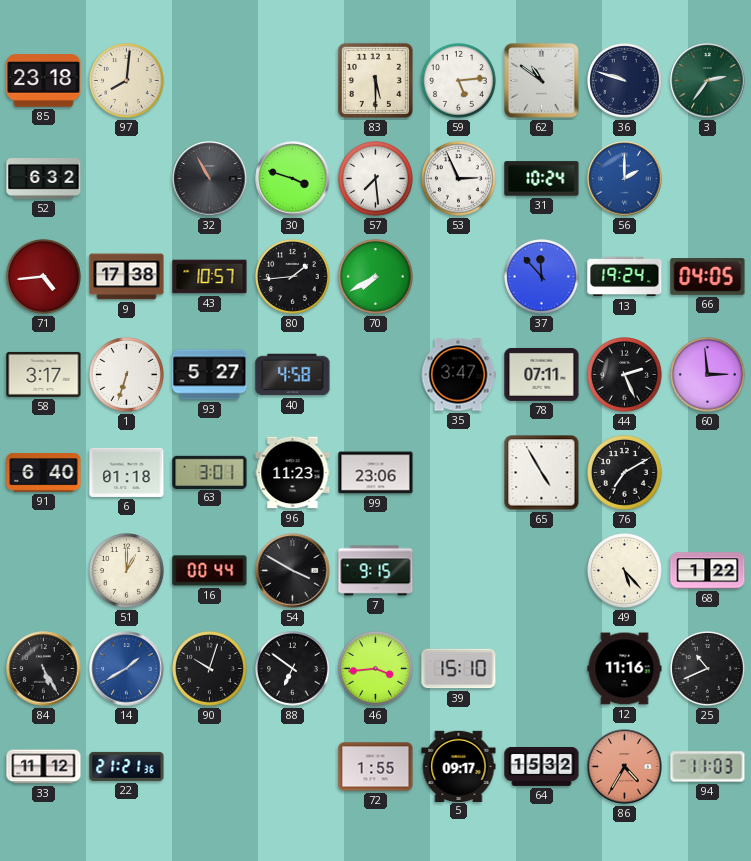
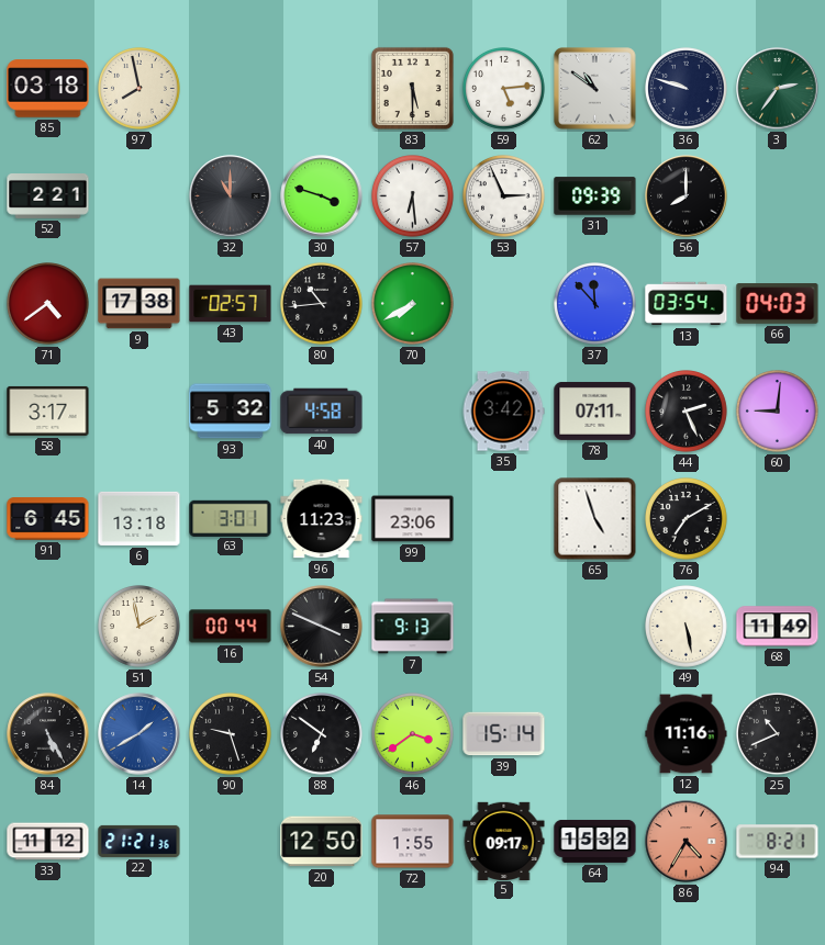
85: 23:18 -> 03:18 (48, 89)
97: 8:01 -> 7:58 (140, 89)
52: 6:32 -> 2:21 (48, 196)
32: 10:55 -> 11:00 (231, 196)
57: 7:29 -> 6:29 (413, 196)
31: 10:24 -> 09:39 (595, 196)
56: 2:00 -> 8:00 (687, 196)
56 dial: blue -> black (687, 196)
71: 4:44 -> 4:39 (48, 304)
43: 10:57 -> 02:57 (231, 304)
80: 1:44 -> 10:44 (322, 304)
13: 19:24 -> 03:54 (687, 304)
66: 04:05 -> 04:03 (778, 304)
1: 6:33 -> none (127, 375)
93: 5:27 -> 5:32 (231, 412)
35: 3:47 -> 3:42 (503, 412)
60: 2:59 -> 9:01 (778, 412)
91: 6:40 -> 6:45 (48, 519)
6: 01:18 -> 13:18 (140, 518)
65: 4:55 -> 4:57 (595, 519)
51: 1:00 -> 1:58 (140, 627)
54: 3:50 -> 3:49 (322, 627)
7: 9:15 -> 9:13 (413, 627)
49: 5:23 -> 5:28 (687, 627)
68: 1:22 -> 11:49 (778, 627)
90: 10:03 -> 9:27 (231, 734)
46: 3:44 -> 3:39 (413, 734)
39: 15:10 -> 15:14 (504, 734)
20: none -> 12:50 (322, 842)
94: 11:03 -> 8:21 (778, 842)
